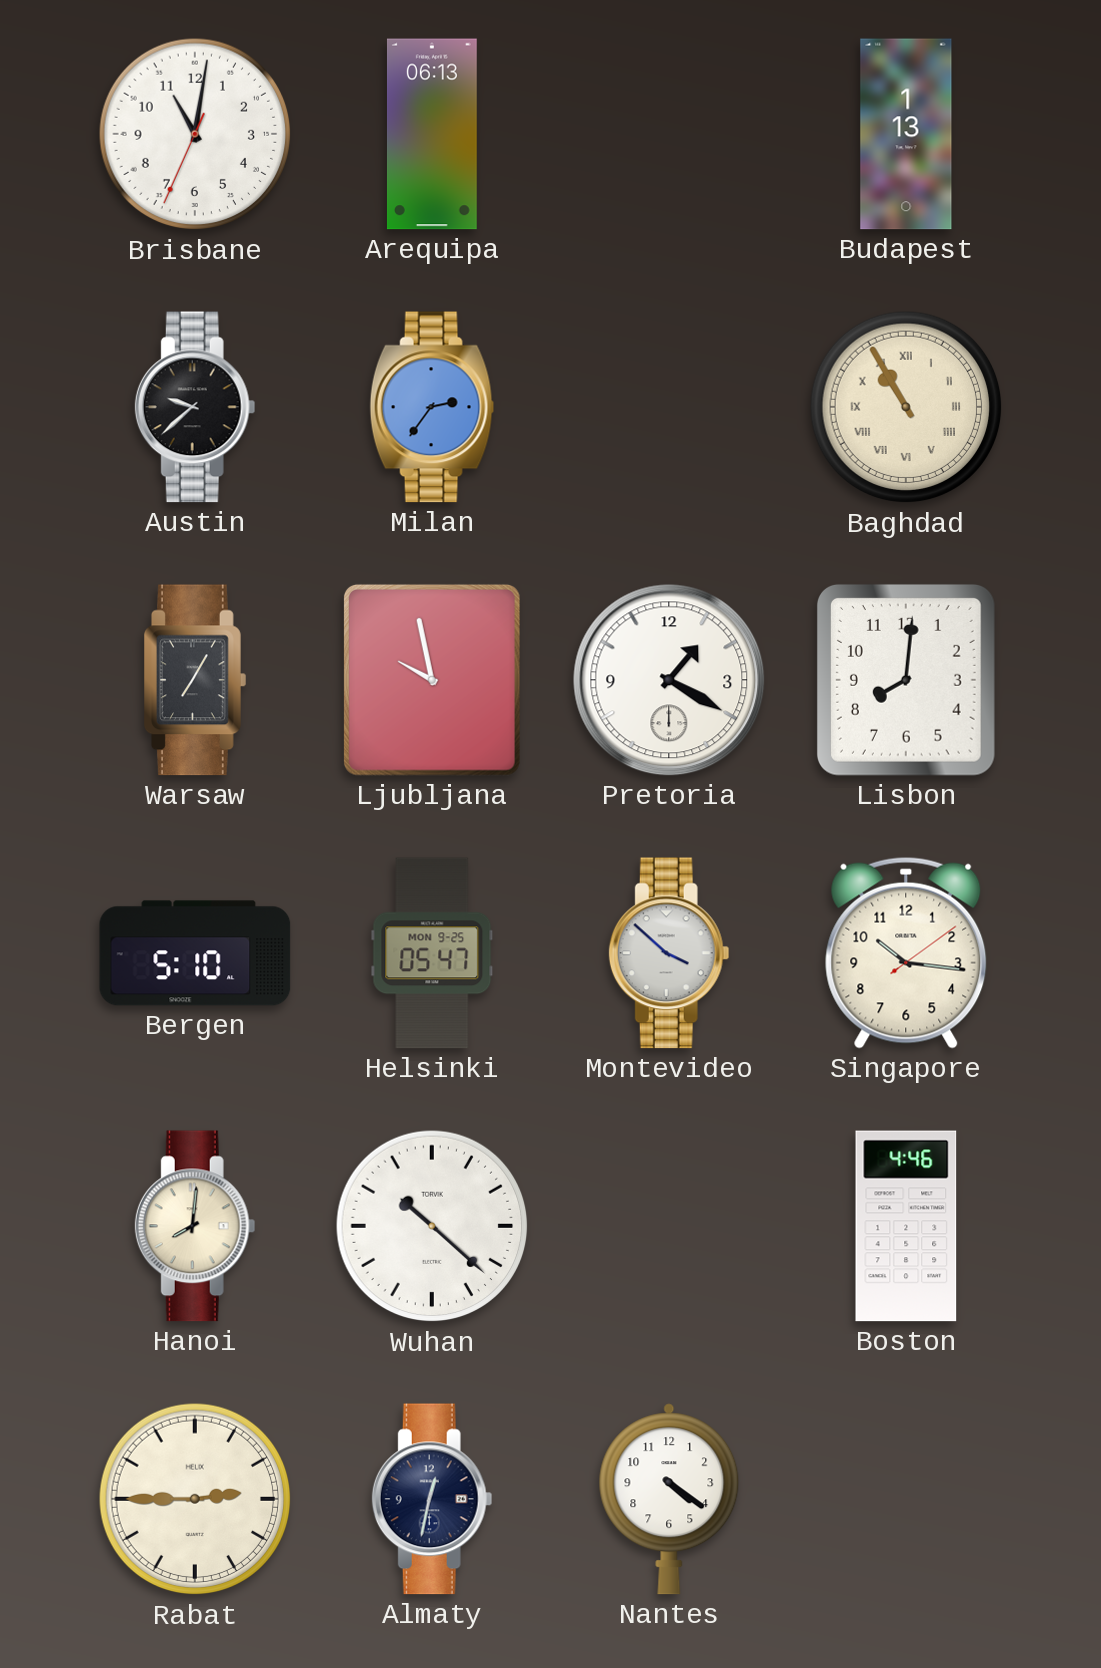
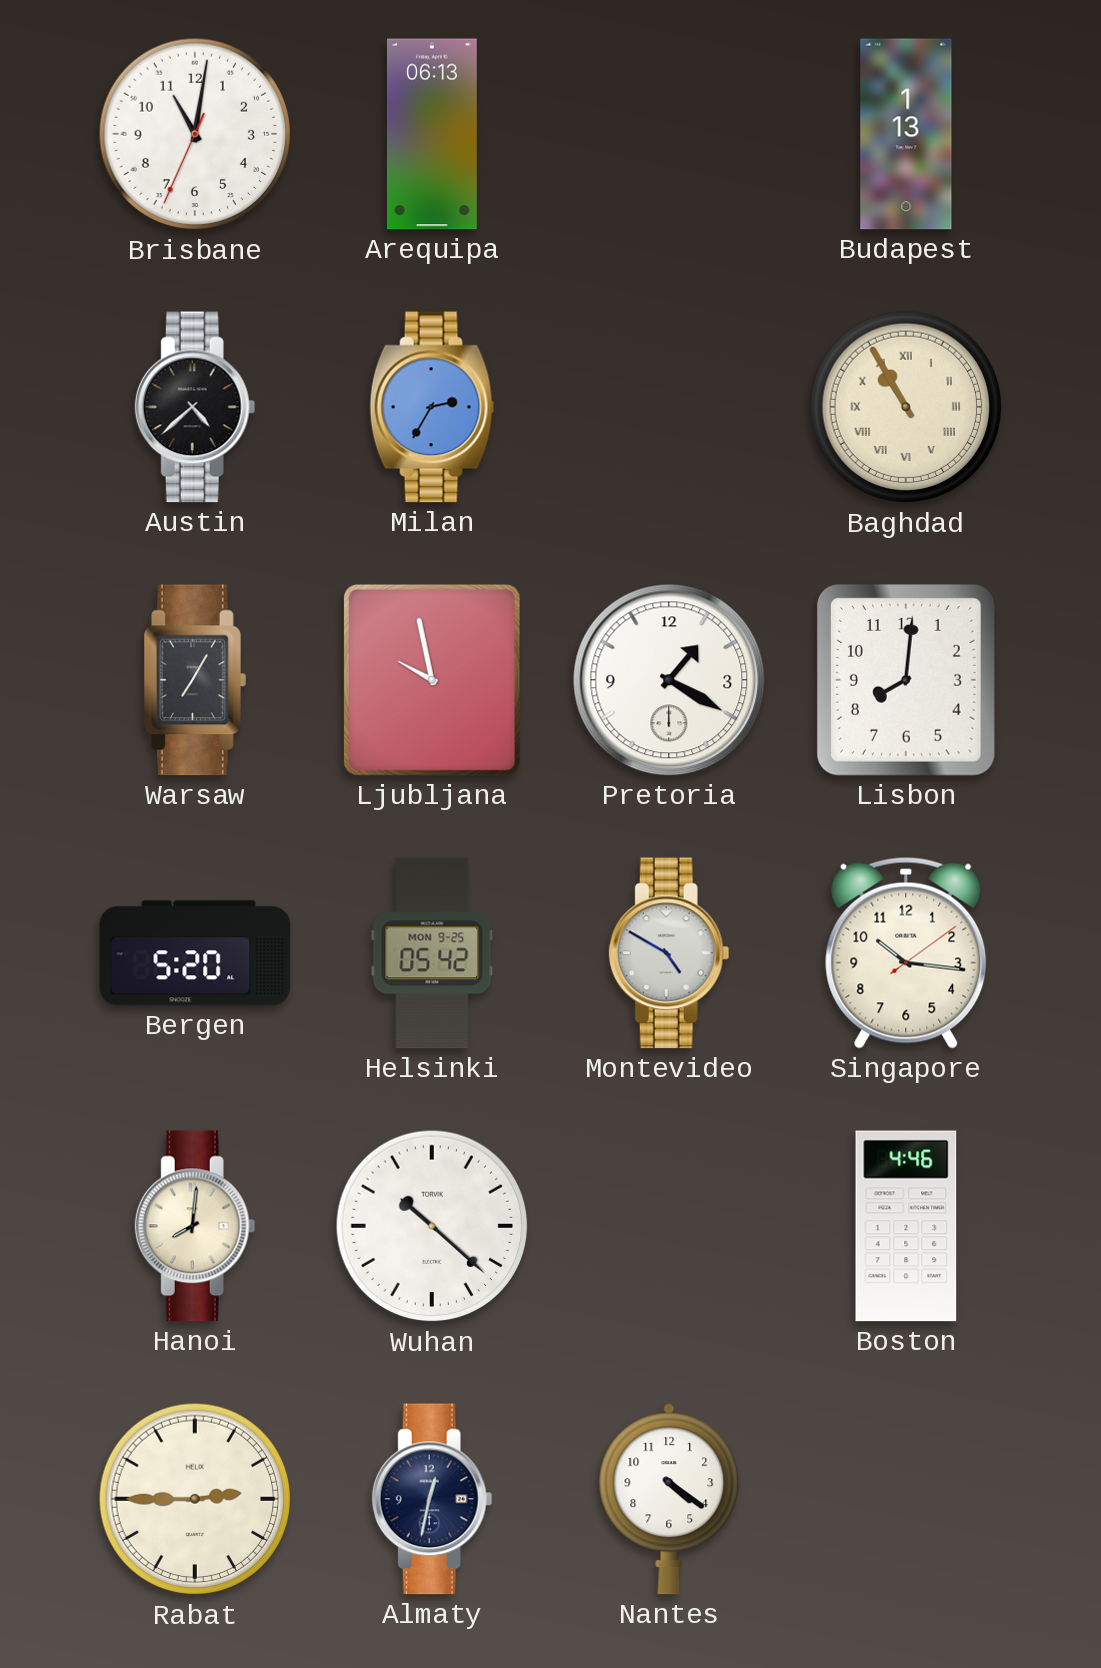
Austin: 9:38 -> 4:38 (195, 407)
Milan: 2:36 -> 2:35 (432, 407)
Bergen: 5:10 -> 5:20 (195, 953)
Helsinki: 05:47 -> 05:42 (432, 953)
Montevideo: 3:52 -> 4:50 (669, 953)
